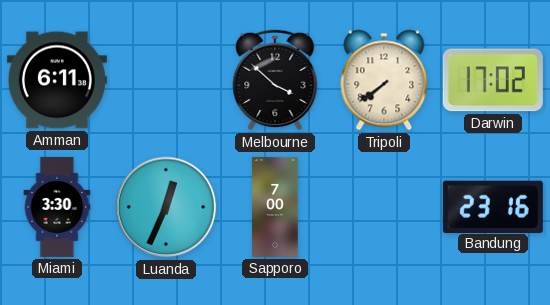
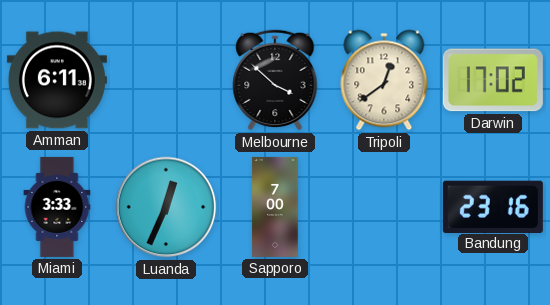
Tripoli: 7:39 -> 12:39 (384, 80)
Miami: 3:30 -> 3:33 (57, 207)
